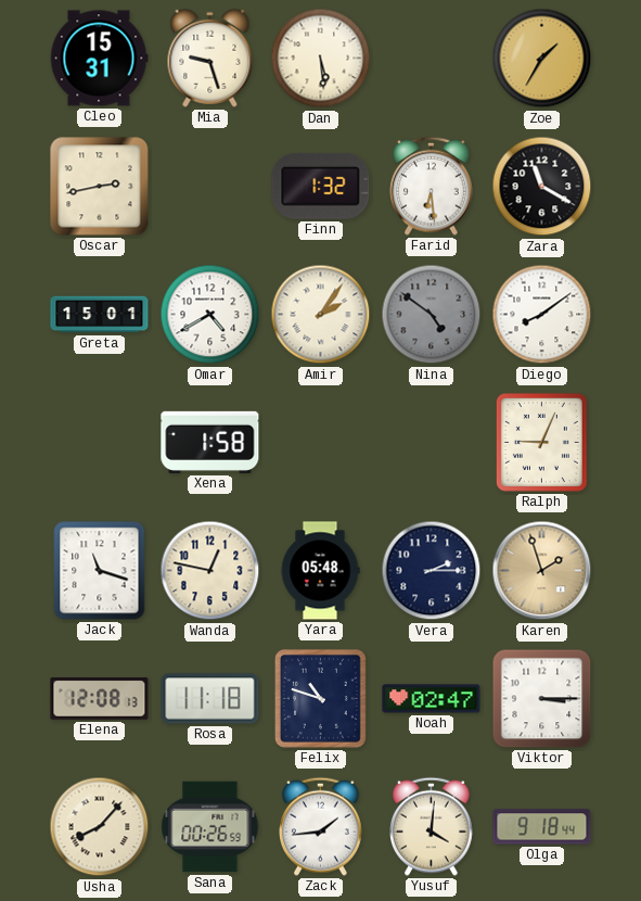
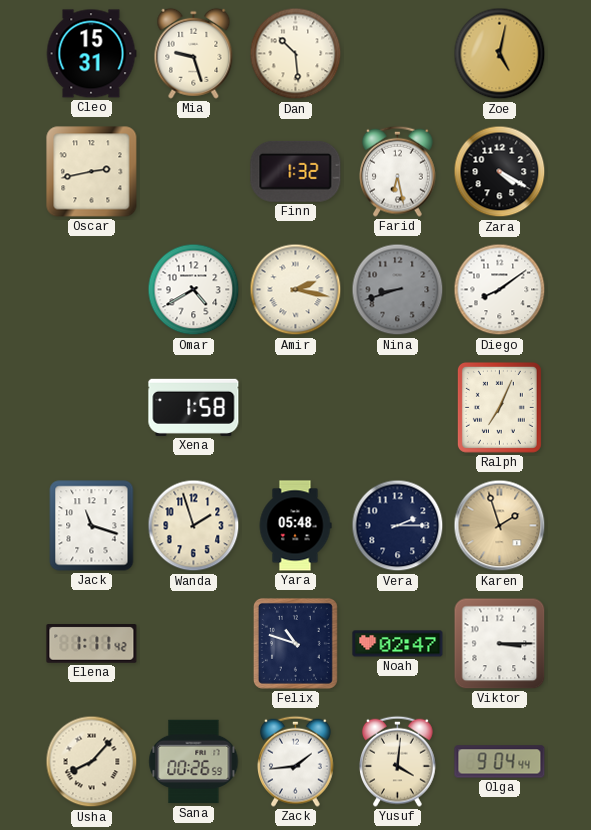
Dan: 5:29 -> 10:29 (296, 54)
Zoe: 1:35 -> 5:02 (500, 54)
Farid: 6:29 -> 6:28 (398, 171)
Zara: 11:20 -> 4:20 (500, 172)
Greta: 15:01 -> none (100, 315)
Amir: 2:06 -> 2:17 (296, 290)
Nina: 4:51 -> 8:42 (398, 290)
Ralph: 9:04 -> 7:04 (499, 407)
Wanda: 12:47 -> 1:57 (194, 526)
Elena: 12:08 -> 1:11 (92, 644)
Rosa: 11:18 -> none (210, 699)
Olga: 9:18 -> 9:04 (500, 762)
